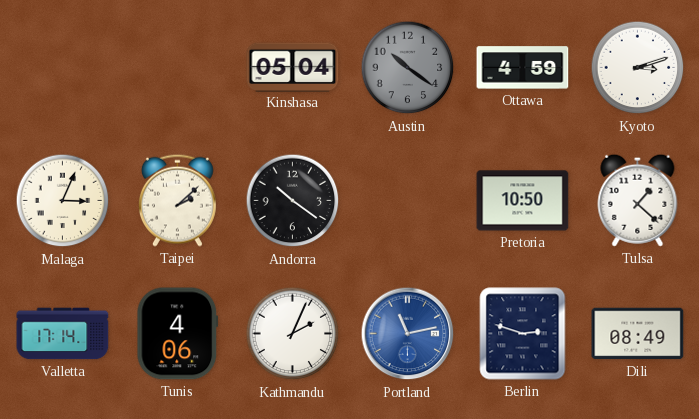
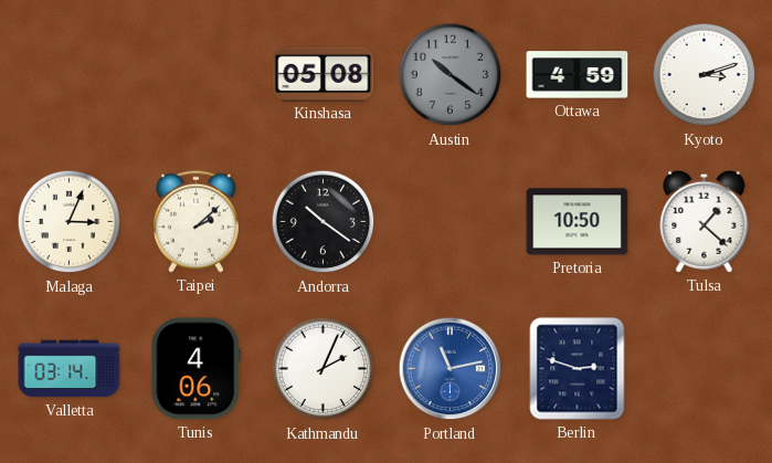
Kinshasa: 05:04 -> 05:08 (324, 74)
Valletta: 17:14 -> 03:14 (70, 369)
Dili: 08:49 -> none (638, 334)
